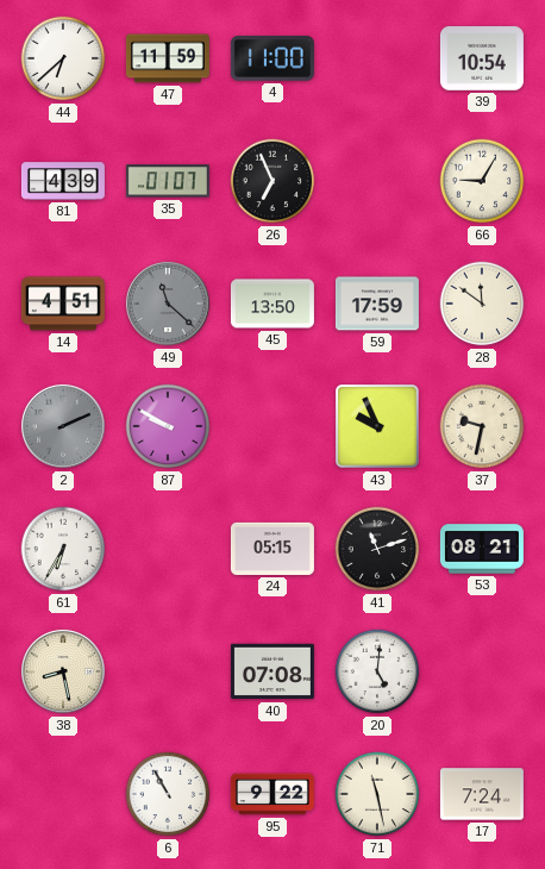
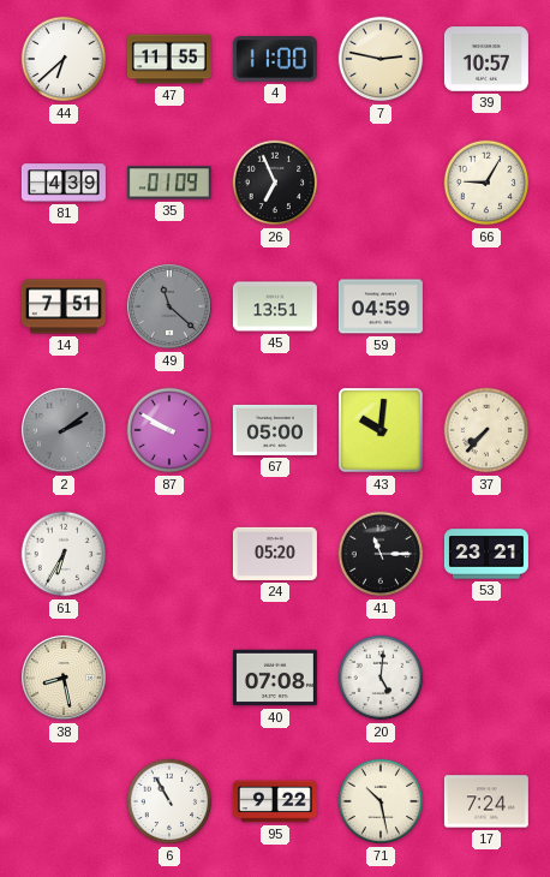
47: 11:59 -> 11:55 (169, 59)
7: none -> 2:47 (381, 59)
39: 10:54 -> 10:57 (486, 59)
35: 01:07 -> 01:09 (169, 183)
14: 4:51 -> 7:51 (64, 306)
45: 13:50 -> 13:51 (275, 306)
59: 17:59 -> 04:59 (381, 306)
28: 11:51 -> none (482, 304)
2: 2:11 -> 2:09 (64, 430)
67: none -> 05:00 (275, 430)
43: 9:56 -> 10:01 (382, 431)
37: 9:32 -> 7:37 (486, 430)
24: 05:15 -> 05:20 (275, 554)
41: 11:12 -> 11:15 (381, 554)
53: 08:21 -> 23:21 (486, 554)
71: 11:28 -> 10:28 (381, 801)
